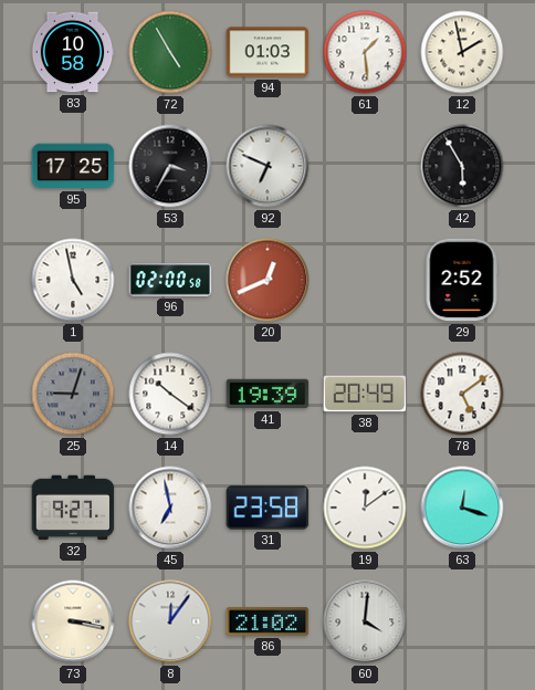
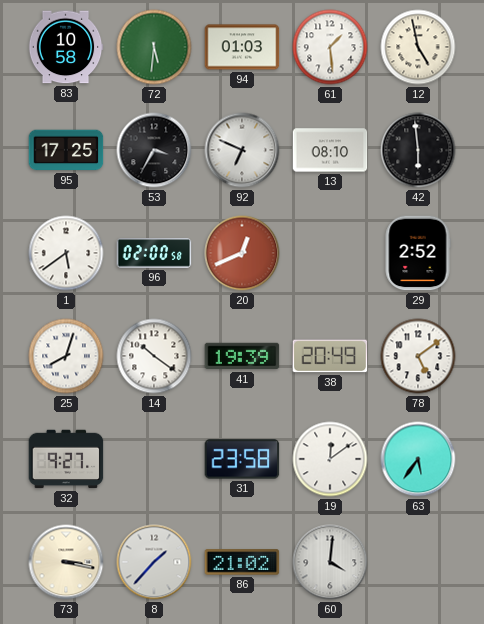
72: 4:55 -> 5:31 (154, 47)
12: 1:58 -> 4:58 (418, 47)
13: none -> 08:10 (330, 150)
42: 5:55 -> 5:59 (418, 150)
1: 4:58 -> 5:39 (66, 253)
25: 9:03 -> 8:03 (66, 356)
25 dial: grey -> white (66, 356)
45: 6:58 -> none (170, 508)
63: 12:18 -> 5:36 (418, 459)
8: 12:06 -> 1:37 (154, 562)
